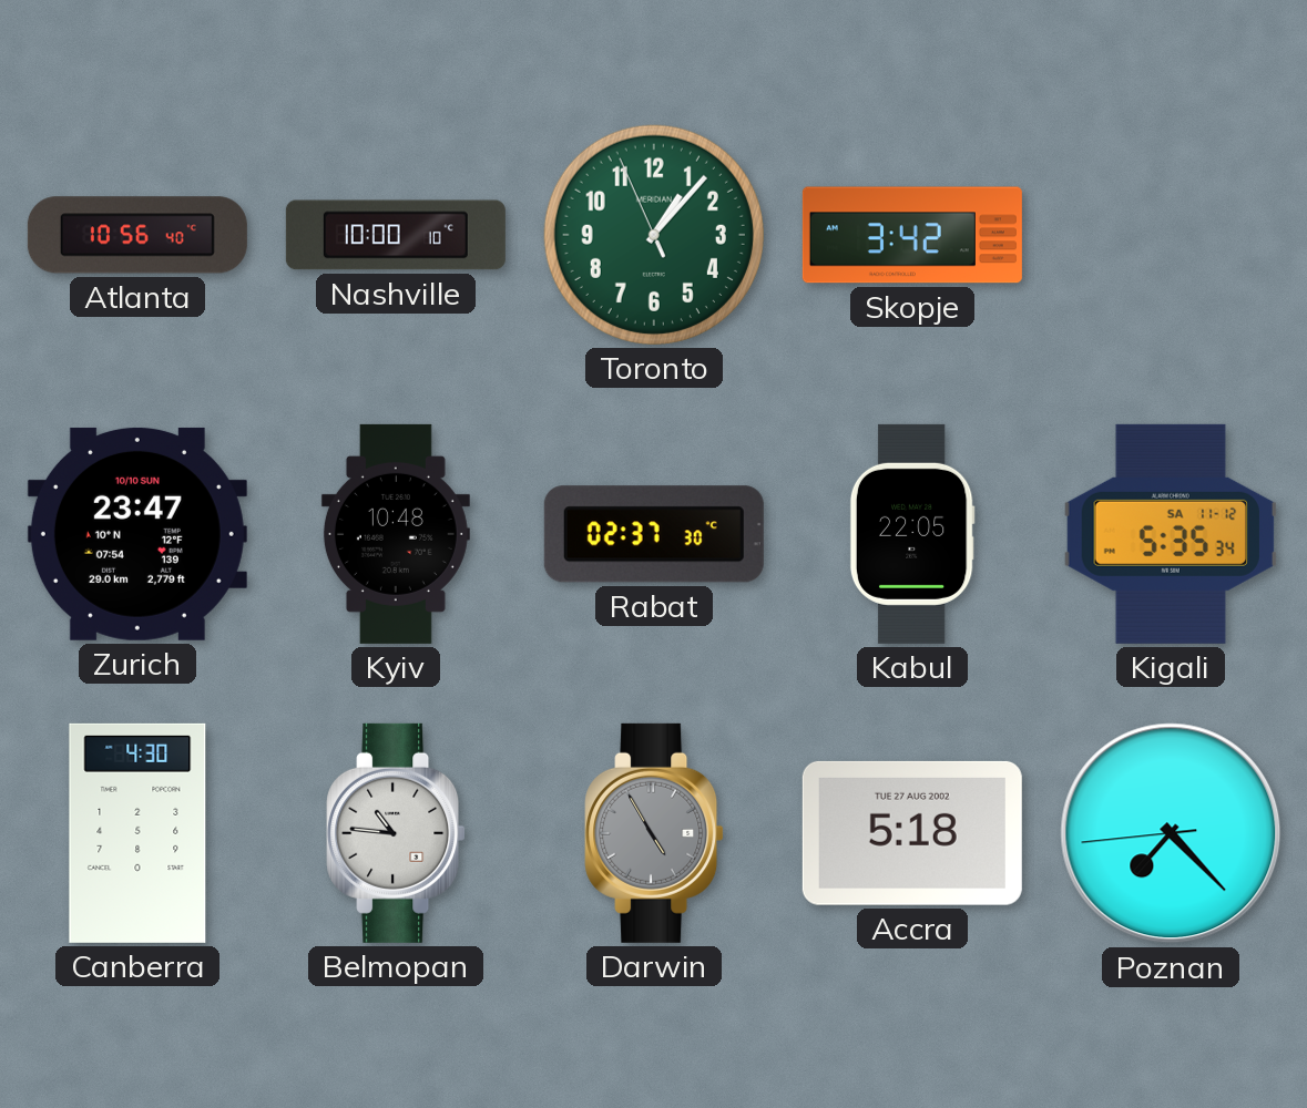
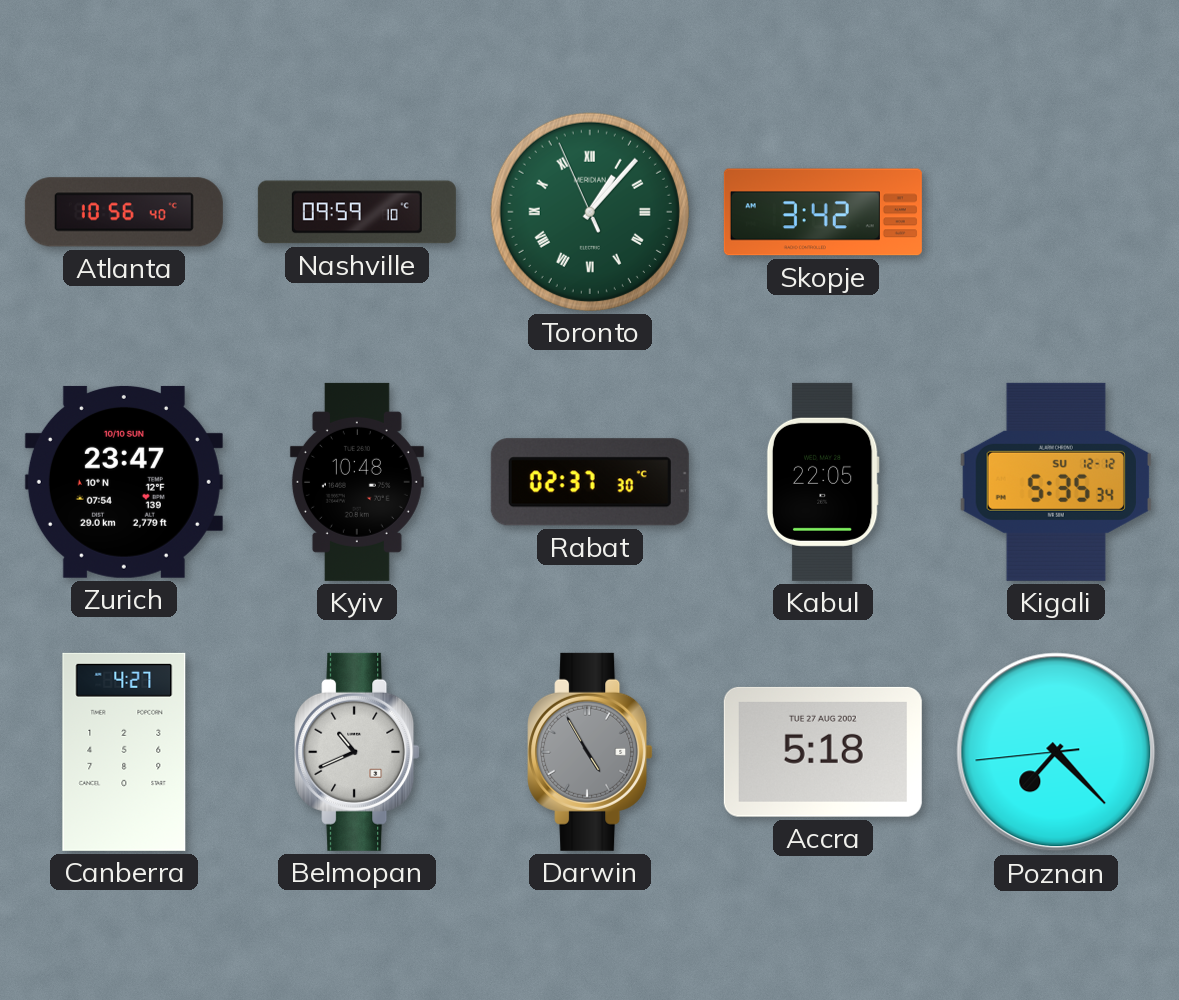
Nashville: 10:00 -> 09:59 (357, 212)
Toronto numerals: Arabic -> Roman (590, 212)
Kigali date: SA 11-12 -> SU 12-12 (1056, 482)
Canberra: 4:30 -> 4:27 (124, 752)
Belmopan: 10:46 -> 10:41 (357, 752)
